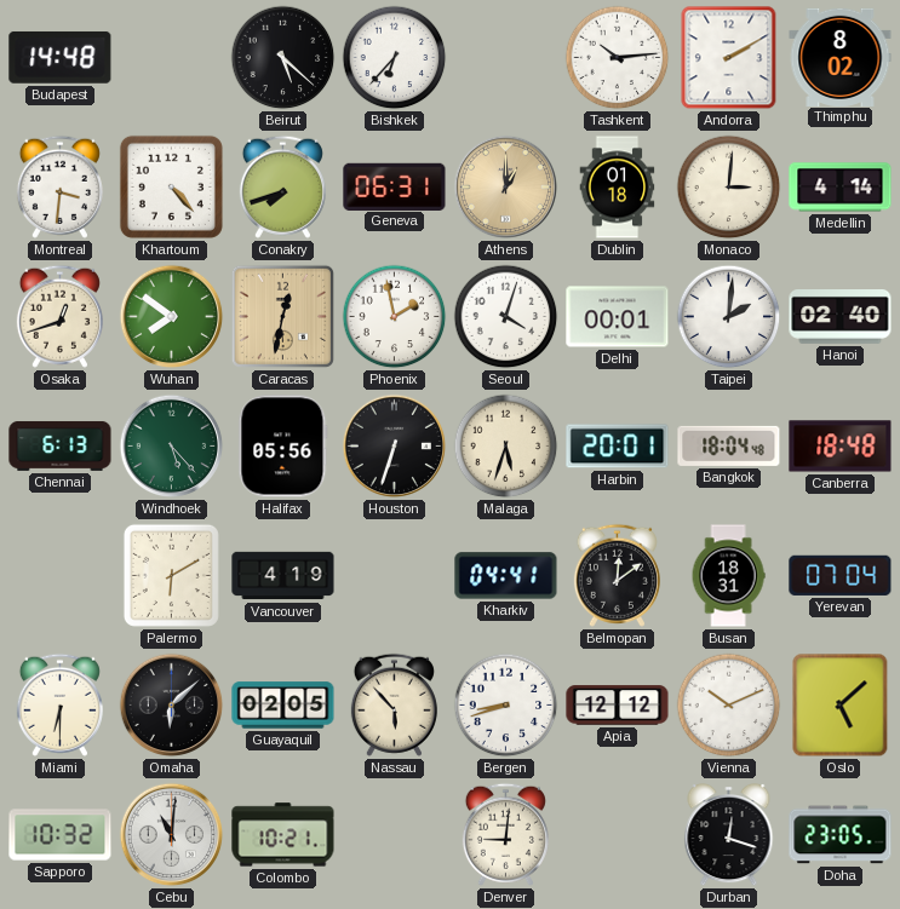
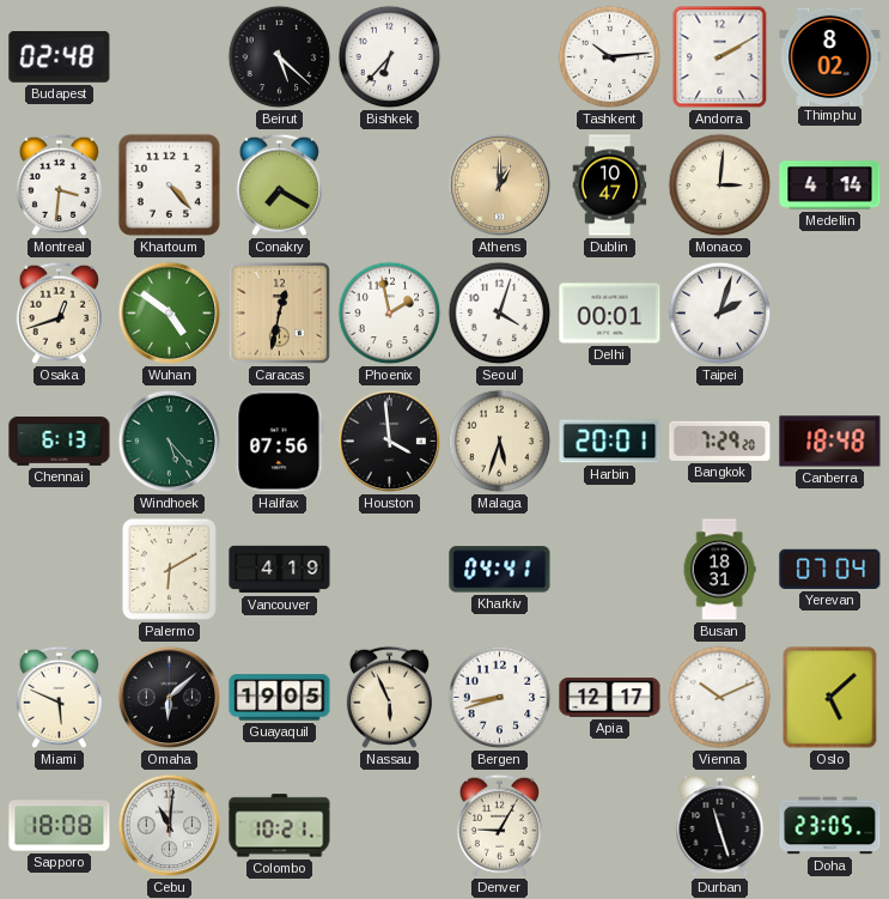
Budapest: 14:48 -> 02:48 (60, 56)
Conakry: 7:42 -> 7:20 (279, 184)
Geneva: 06:31 -> none (395, 186)
Dublin: 01:18 -> 10:47 (610, 186)
Wuhan: 7:51 -> 4:51 (170, 314)
Taipei: 2:01 -> 2:03 (720, 314)
Hanoi: 02:40 -> none (841, 317)
Halifax: 05:56 -> 07:56 (280, 442)
Houston: 6:33 -> 3:59 (390, 442)
Bangkok: 18:04 -> 7:29 (720, 441)
Belmopan: 12:09 -> none (617, 575)
Miami: 6:30 -> 5:49 (59, 697)
Guayaquil: 02:05 -> 19:05 (280, 698)
Nassau: 5:53 -> 5:56 (389, 697)
Apia: 12:12 -> 12:17 (610, 698)
Sapporo: 10:32 -> 18:08 (60, 826)
Denver: 9:01 -> 9:05 (499, 825)
Durban: 12:18 -> 11:27 (720, 827)
